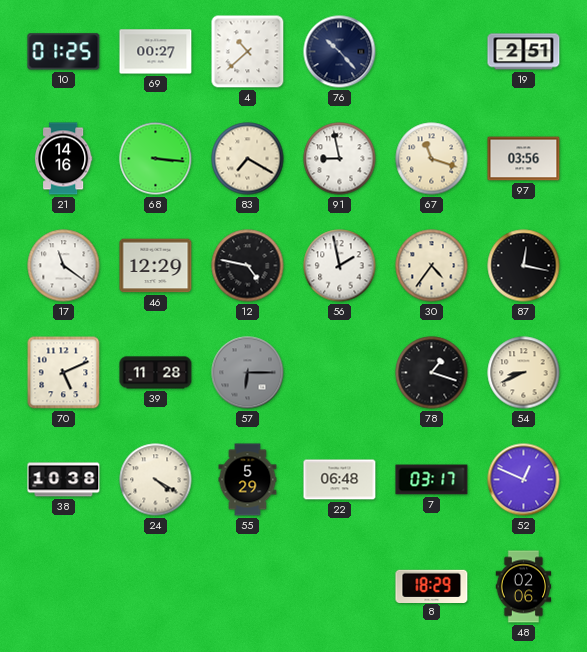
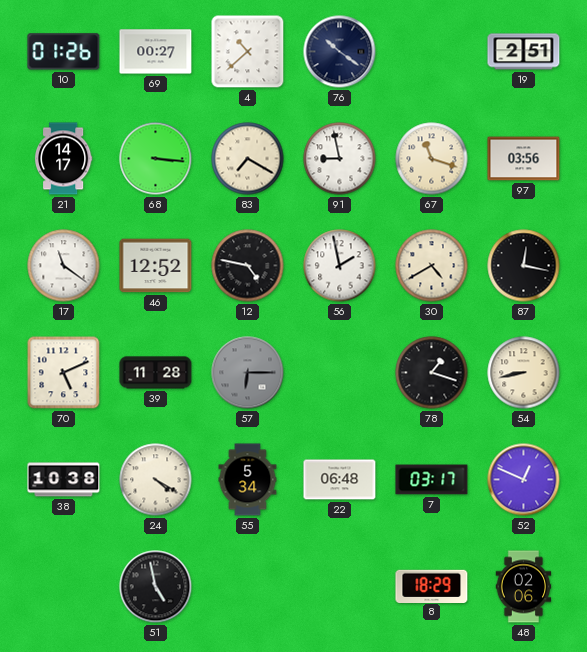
10: 01:25 -> 01:26 (64, 52)
76: 10:23 -> 10:21 (340, 52)
21: 14:16 -> 14:17 (64, 159)
46: 12:29 -> 12:52 (156, 266)
30: 4:36 -> 4:40 (432, 266)
54: 8:41 -> 8:43 (524, 373)
55: 5:29 -> 5:34 (248, 480)
51: none -> 4:58 (156, 587)
